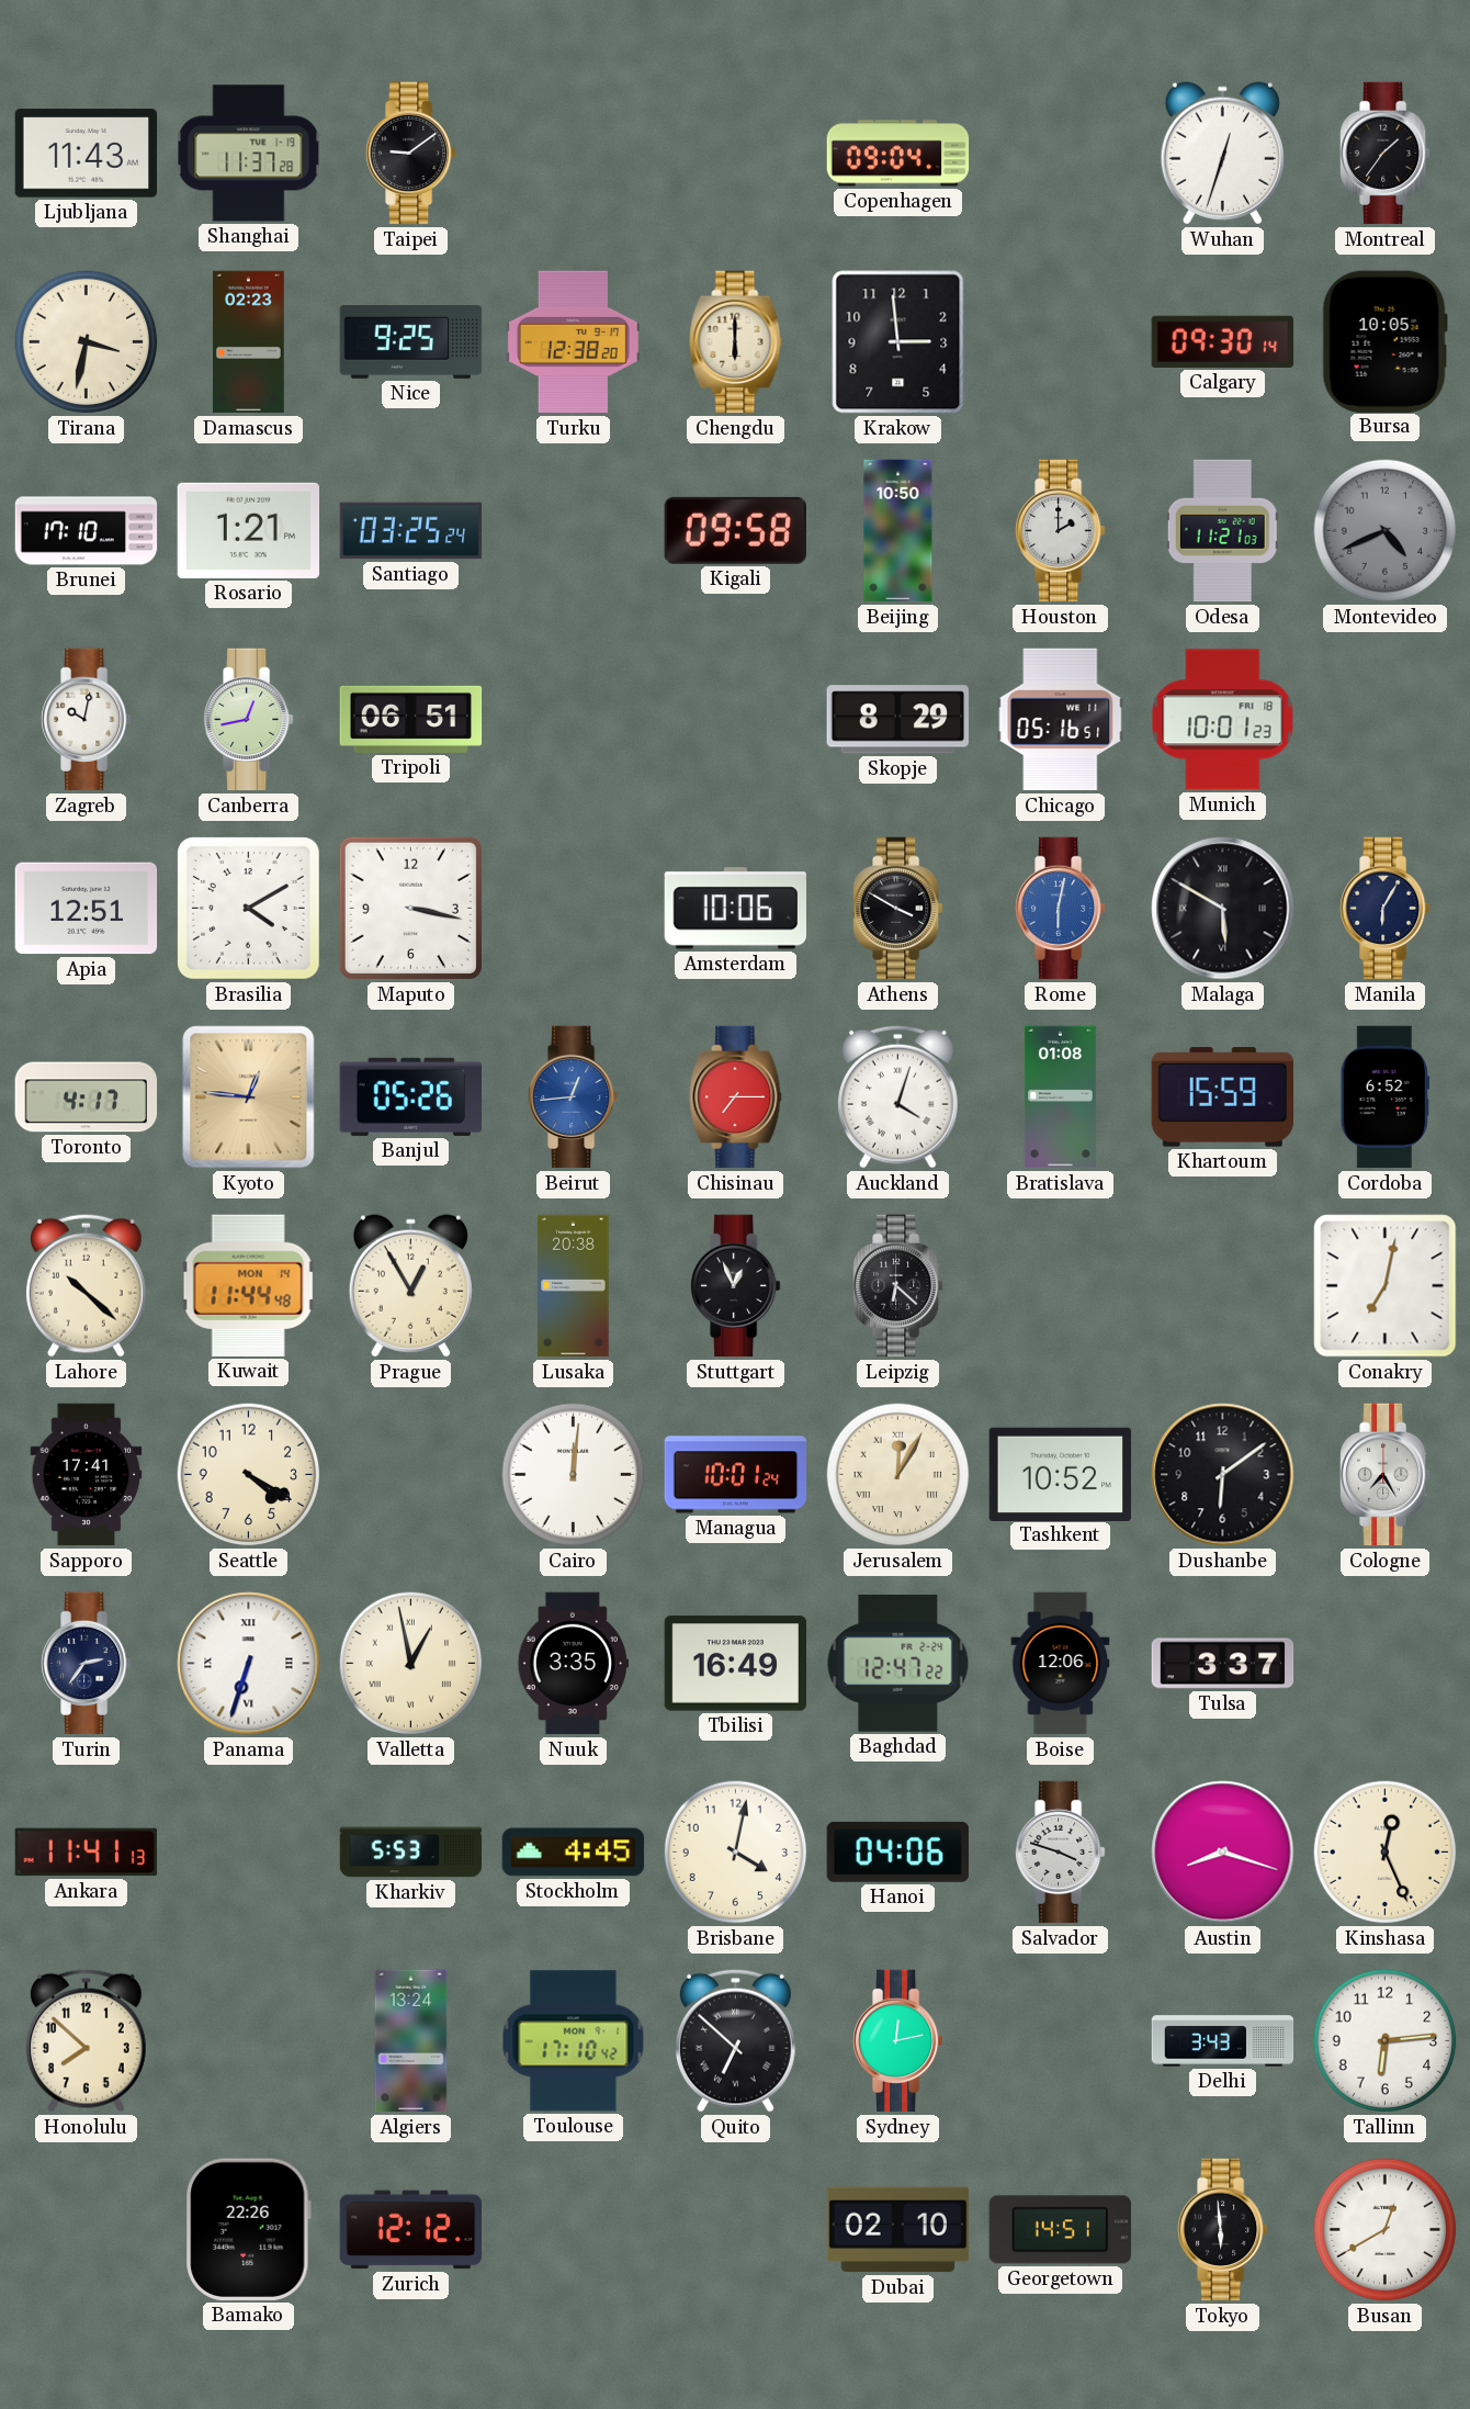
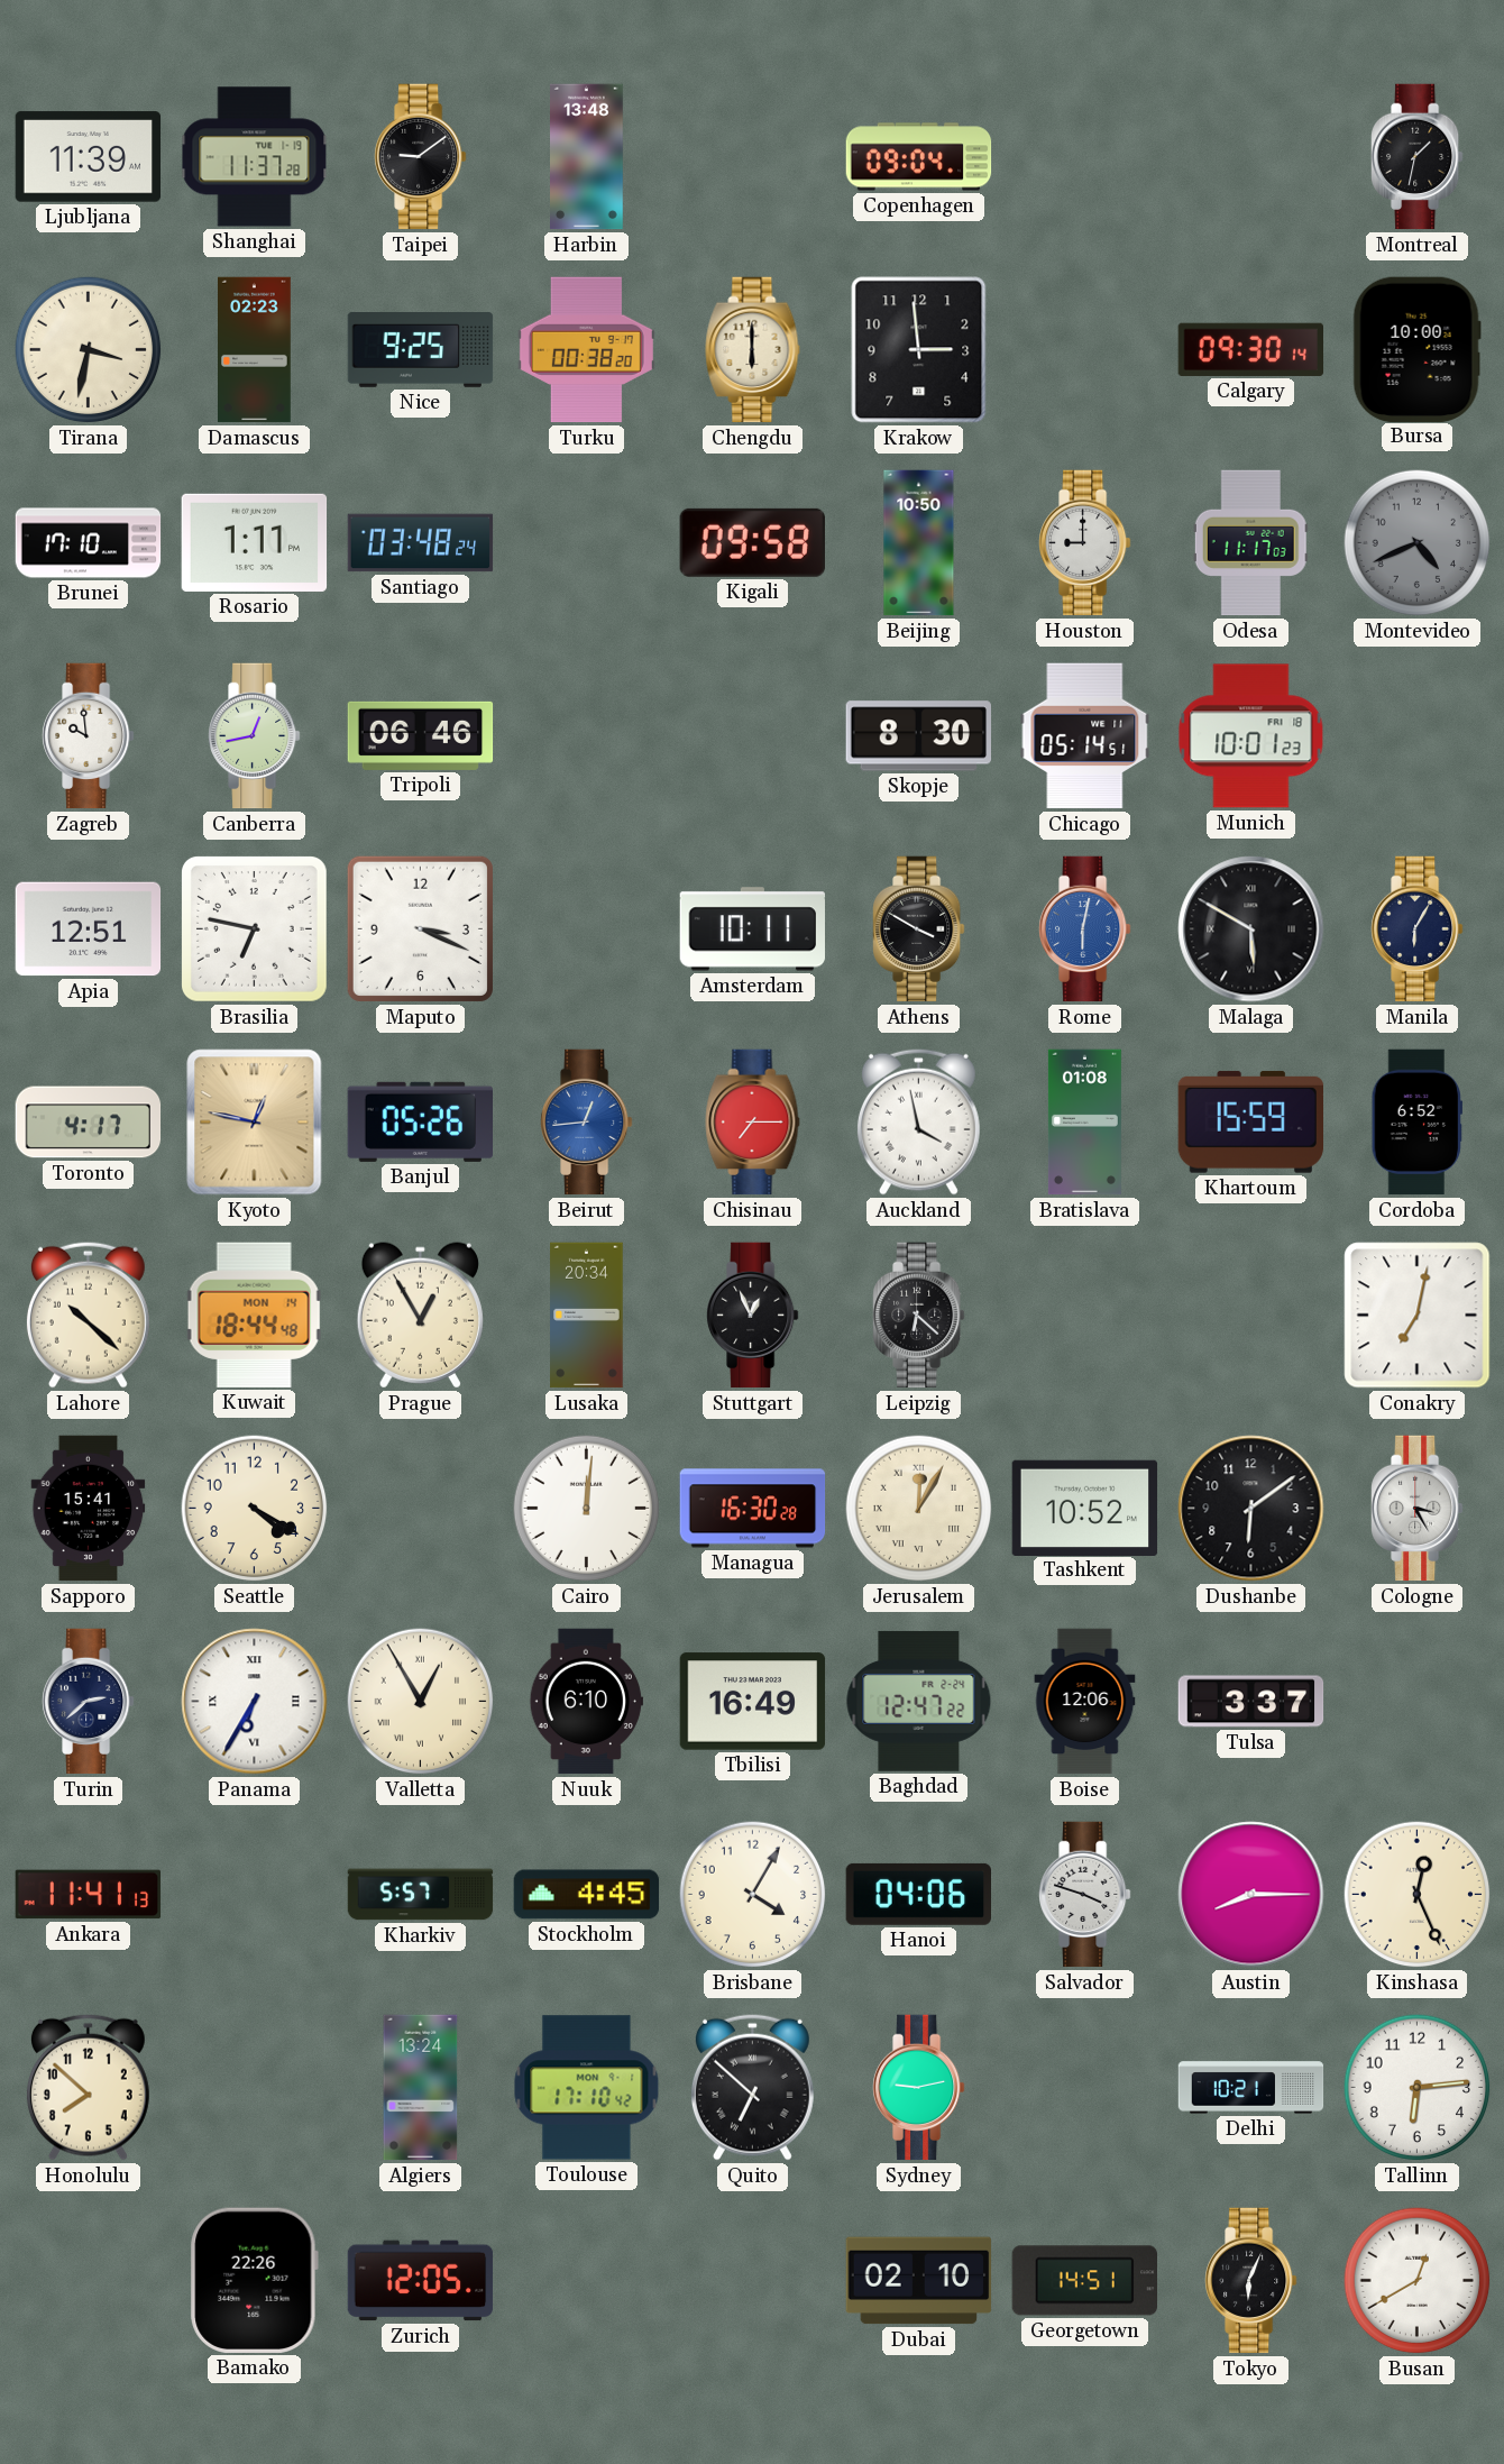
Ljubljana: 11:43 -> 11:39 (89, 157)
Harbin: none -> 13:48 (587, 157)
Wuhan: 12:33 -> none (1222, 154)
Montreal: 1:36 -> 1:32 (1418, 157)
Turku: 12:38 -> 00:38 (586, 350)
Bursa: 10:05 -> 10:00 (1416, 349)
Rosario: 1:21 -> 1:11 (255, 542)
Santiago: 03:25 -> 03:48 (421, 543)
Houston: 2:00 -> 9:00 (1085, 543)
Odesa: 11:21 -> 11:17 (1250, 543)
Zagreb: 10:02 -> 9:59 (89, 736)
Tripoli: 06:51 -> 06:46 (421, 735)
Skopje: 8:29 -> 8:30 (918, 736)
Chicago: 05:16 -> 05:14 (1085, 736)
Brasilia: 4:10 -> 6:47 (254, 928)
Maputo: 3:17 -> 3:19 (420, 928)
Amsterdam: 10:06 -> 10:11 (752, 929)
Kyoto: 12:46 -> 12:47 (255, 1123)
Auckland: 4:03 -> 3:58 (918, 1121)
Kuwait: 11:44 -> 18:44 (254, 1315)
Lusaka: 20:38 -> 20:34 (587, 1316)
Sapporo: 17:41 -> 15:41 (89, 1509)
Managua: 10:01 -> 16:30 (753, 1509)
Cologne: 7:25 -> 3:25 (1418, 1509)
Turin: 2:36 -> 2:38 (89, 1702)
Panama: 6:33 -> 6:35 (255, 1702)
Valletta: 12:58 -> 12:55 (421, 1702)
Nuuk: 3:35 -> 6:10 (586, 1702)
Kharkiv: 5:53 -> 5:57 (421, 1895)
Brisbane: 4:02 -> 4:05 (753, 1895)
Austin: 8:18 -> 8:15 (1251, 1895)
Sydney: 12:13 -> 9:13 (919, 2088)
Delhi: 3:43 -> 10:21 (1251, 2088)
Zurich: 12:12 -> 12:05 (421, 2281)
Tokyo: 5:59 -> 6:04 (1251, 2281)
